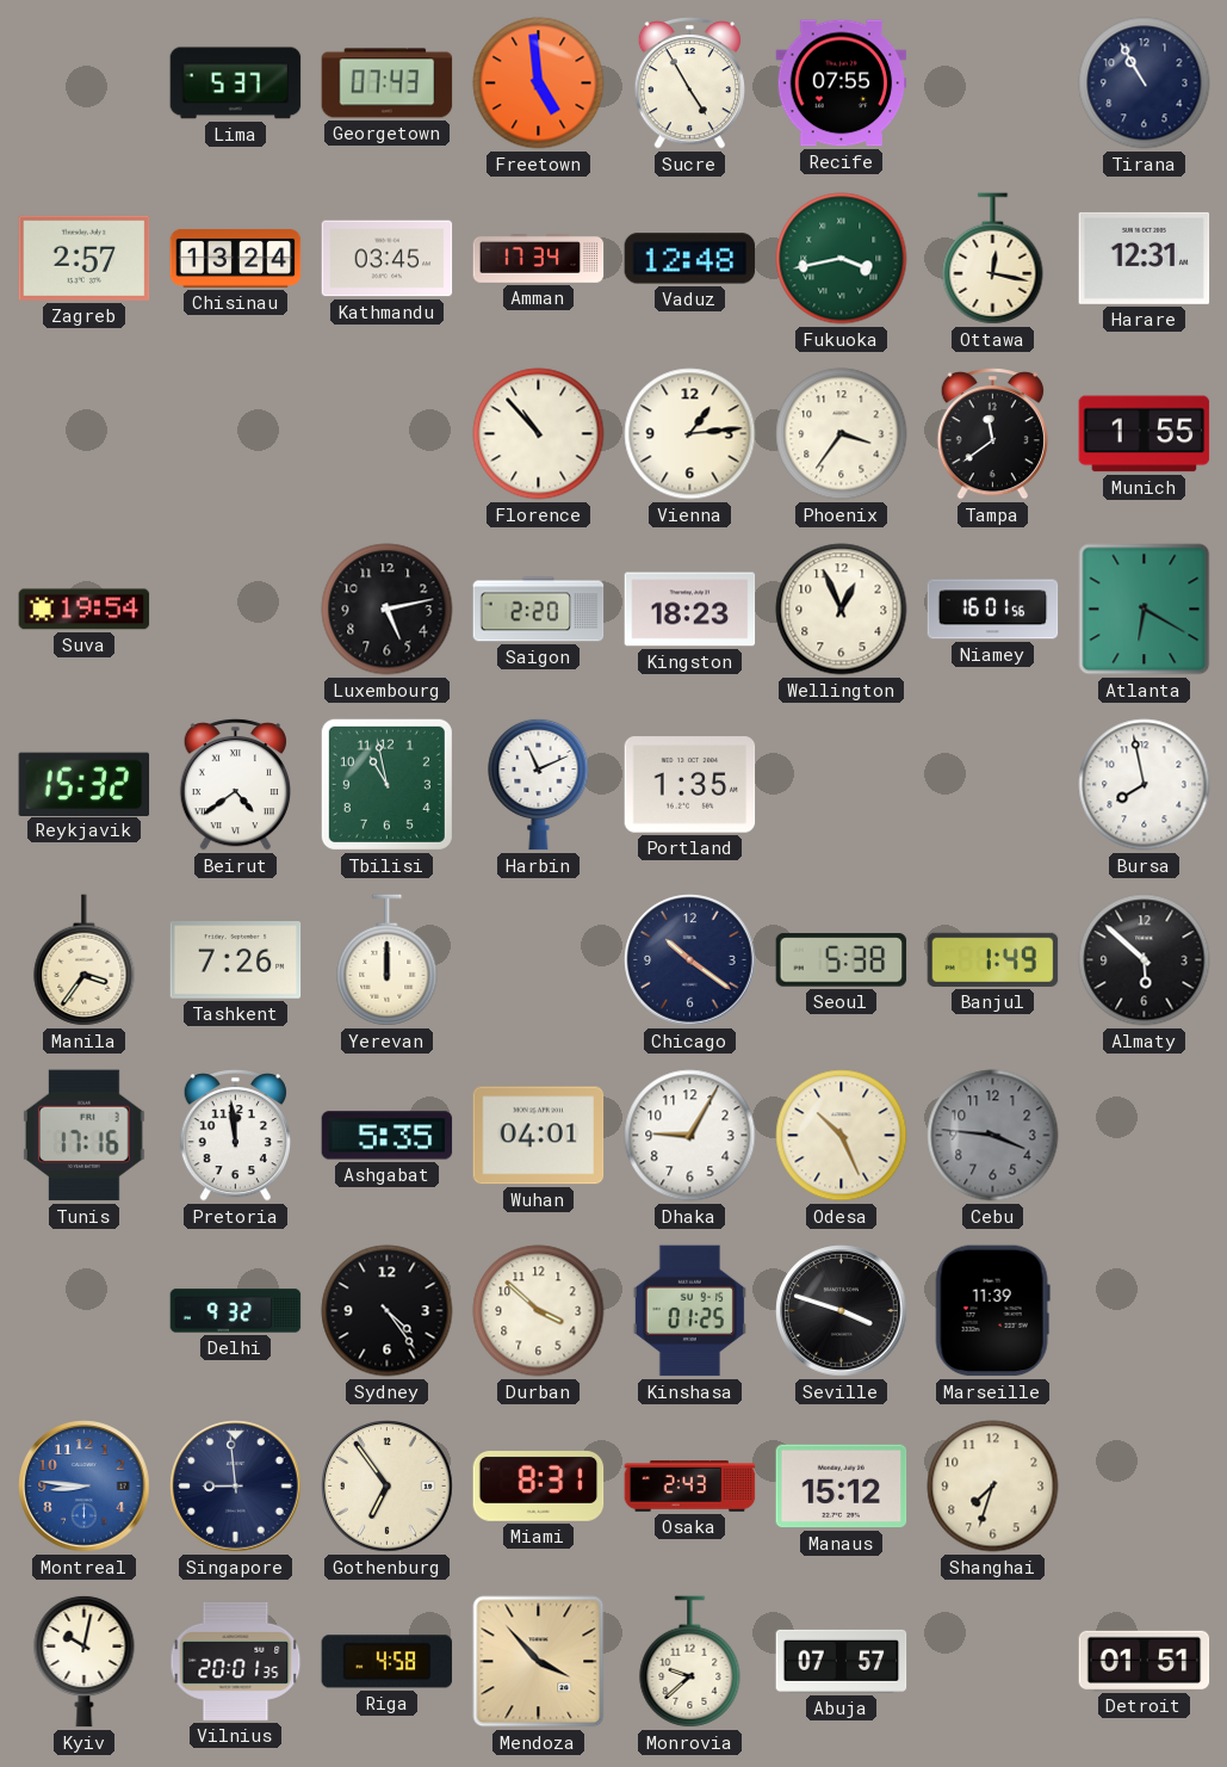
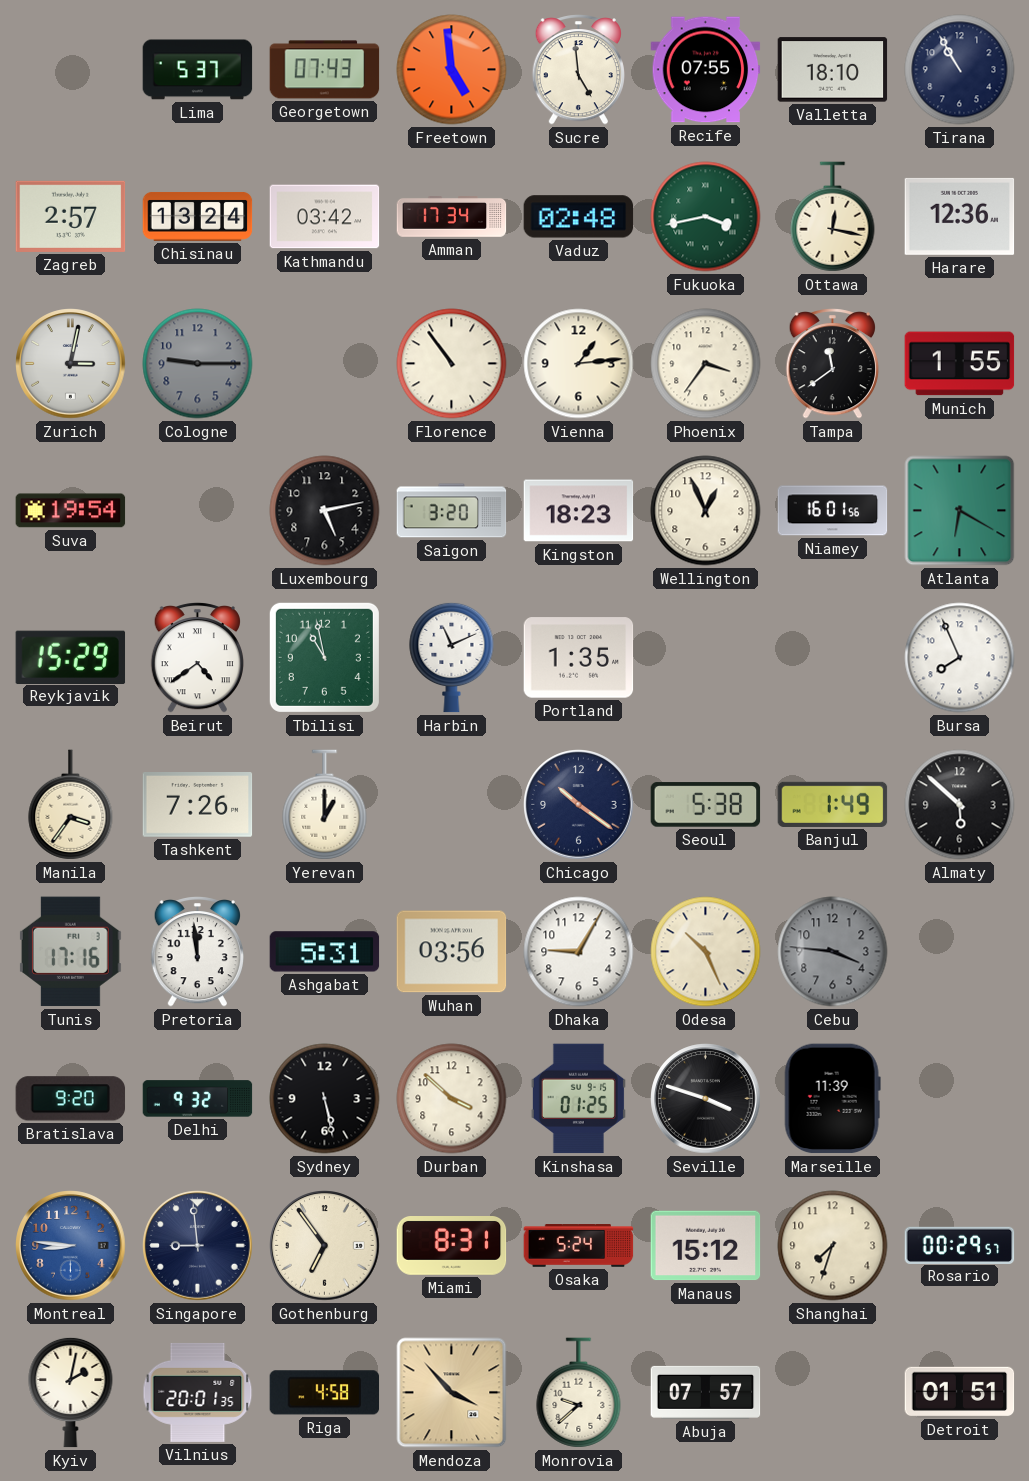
Sucre: 4:55 -> 4:59 (578, 70)
Valletta: none -> 18:10 (833, 70)
Kathmandu: 03:45 -> 03:42 (325, 217)
Vaduz: 12:48 -> 02:48 (579, 217)
Harare: 12:31 -> 12:36 (960, 216)
Zurich: none -> 3:02 (71, 364)
Cologne: none -> 9:15 (198, 364)
Florence: 10:53 -> 10:54 (452, 364)
Saigon: 2:20 -> 3:20 (452, 511)
Reykjavik: 15:32 -> 15:29 (71, 657)
Bursa: 7:58 -> 7:56 (960, 658)
Yerevan: 12:00 -> 1:00 (325, 805)
Ashgabat: 5:35 -> 5:31 (325, 952)
Wuhan: 04:01 -> 03:56 (452, 952)
Bratislava: none -> 9:20 (71, 1099)
Sydney: 4:24 -> 5:28 (325, 1099)
Osaka: 2:43 -> 5:24 (579, 1246)
Rosario: none -> 00:29 (960, 1245)
Kyiv: 10:02 -> 2:02 (71, 1392)
